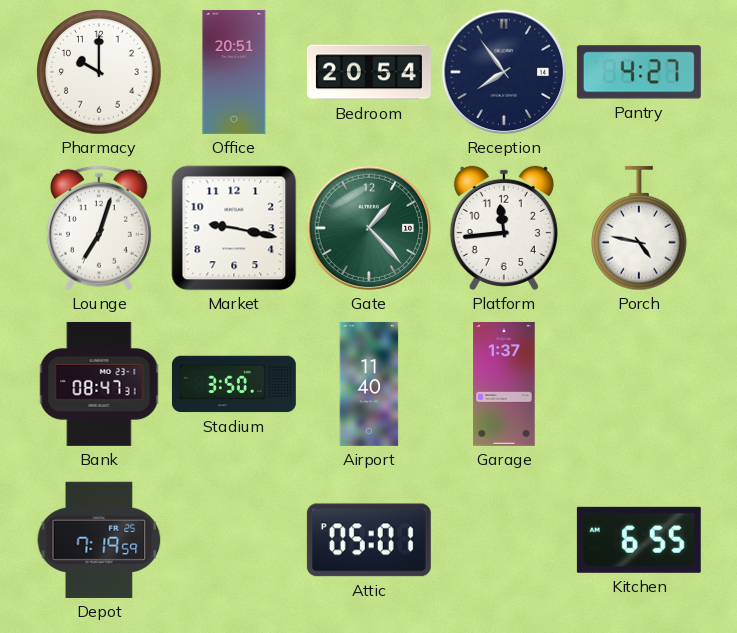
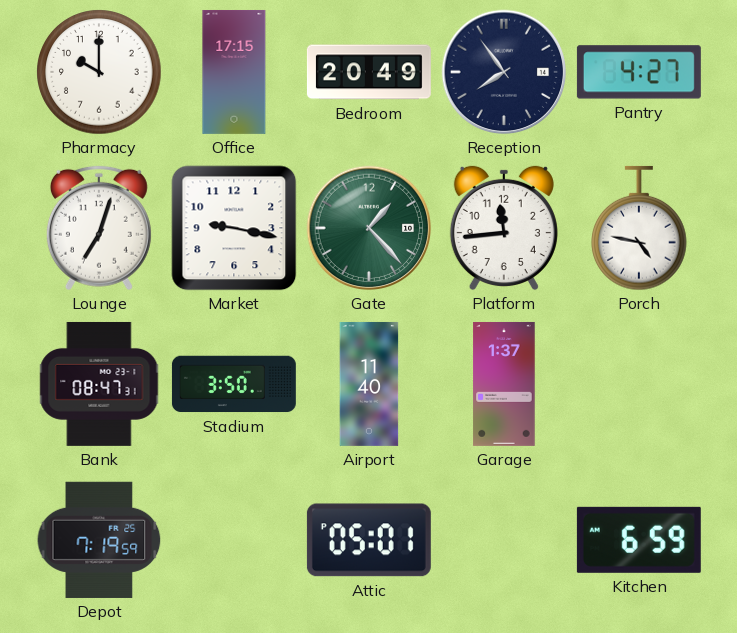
Office: 20:51 -> 17:15 (234, 72)
Bedroom: 20:54 -> 20:49 (369, 72)
Kitchen: 6:55 -> 6:59 (639, 540)
